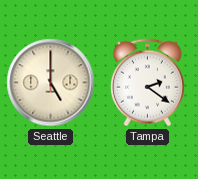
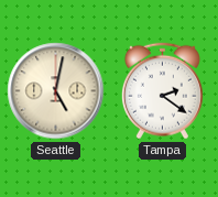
Seattle: 5:00 -> 5:02 (56, 91)
